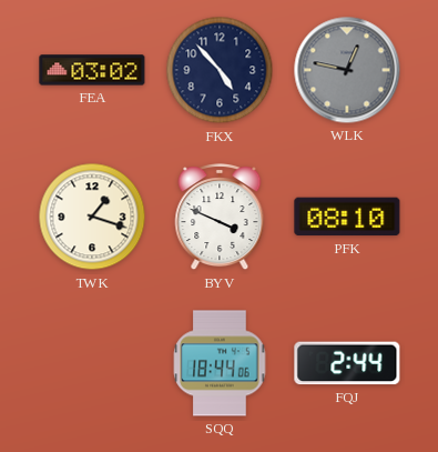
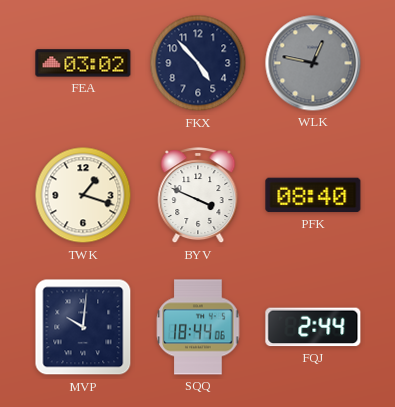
PFK: 08:10 -> 08:40 (313, 195)
MVP: none -> 10:01 (83, 327)
